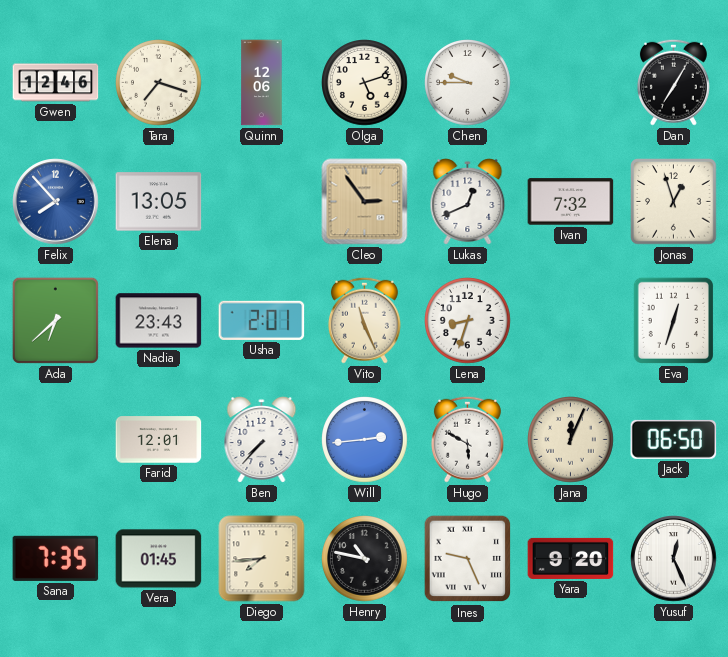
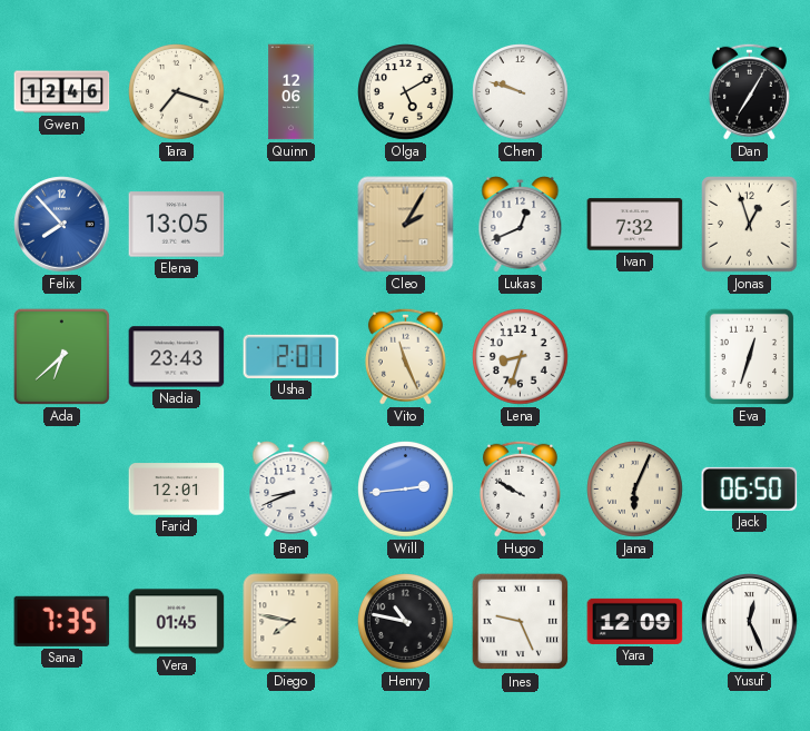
Olga: 5:12 -> 5:10 (406, 92)
Chen: 9:45 -> 9:48 (521, 92)
Cleo: 2:54 -> 2:05 (406, 225)
Ben: 7:37 -> 8:41 (292, 490)
Hugo: 5:50 -> 9:50 (520, 488)
Jana: 12:04 -> 6:04 (635, 490)
Diego: 7:44 -> 7:47 (292, 622)
Yara: 9:20 -> 12:09 (635, 621)
